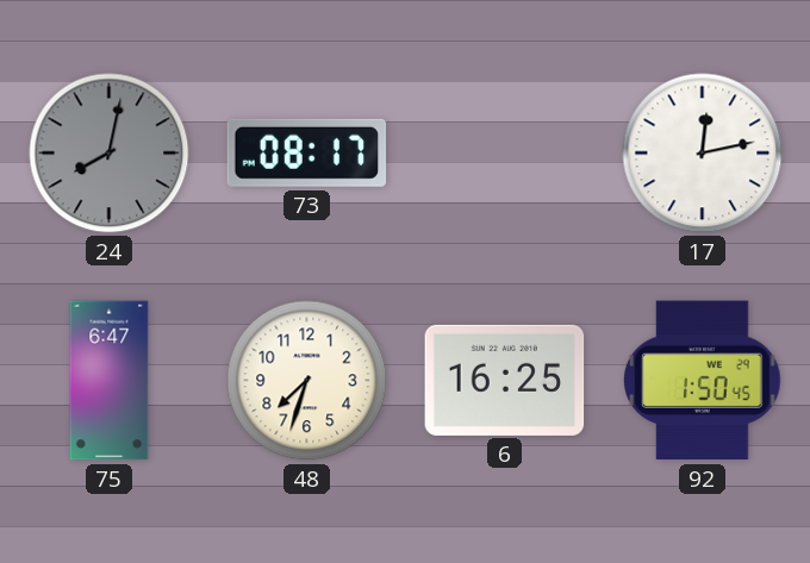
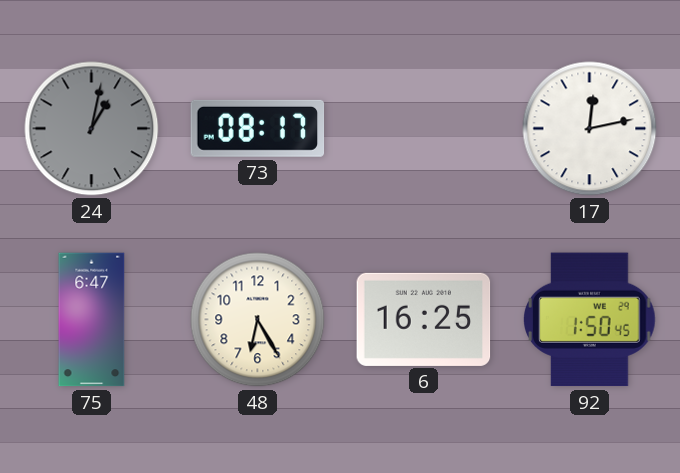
24: 8:02 -> 1:02 (92, 129)
48: 7:33 -> 6:25 (258, 320)
